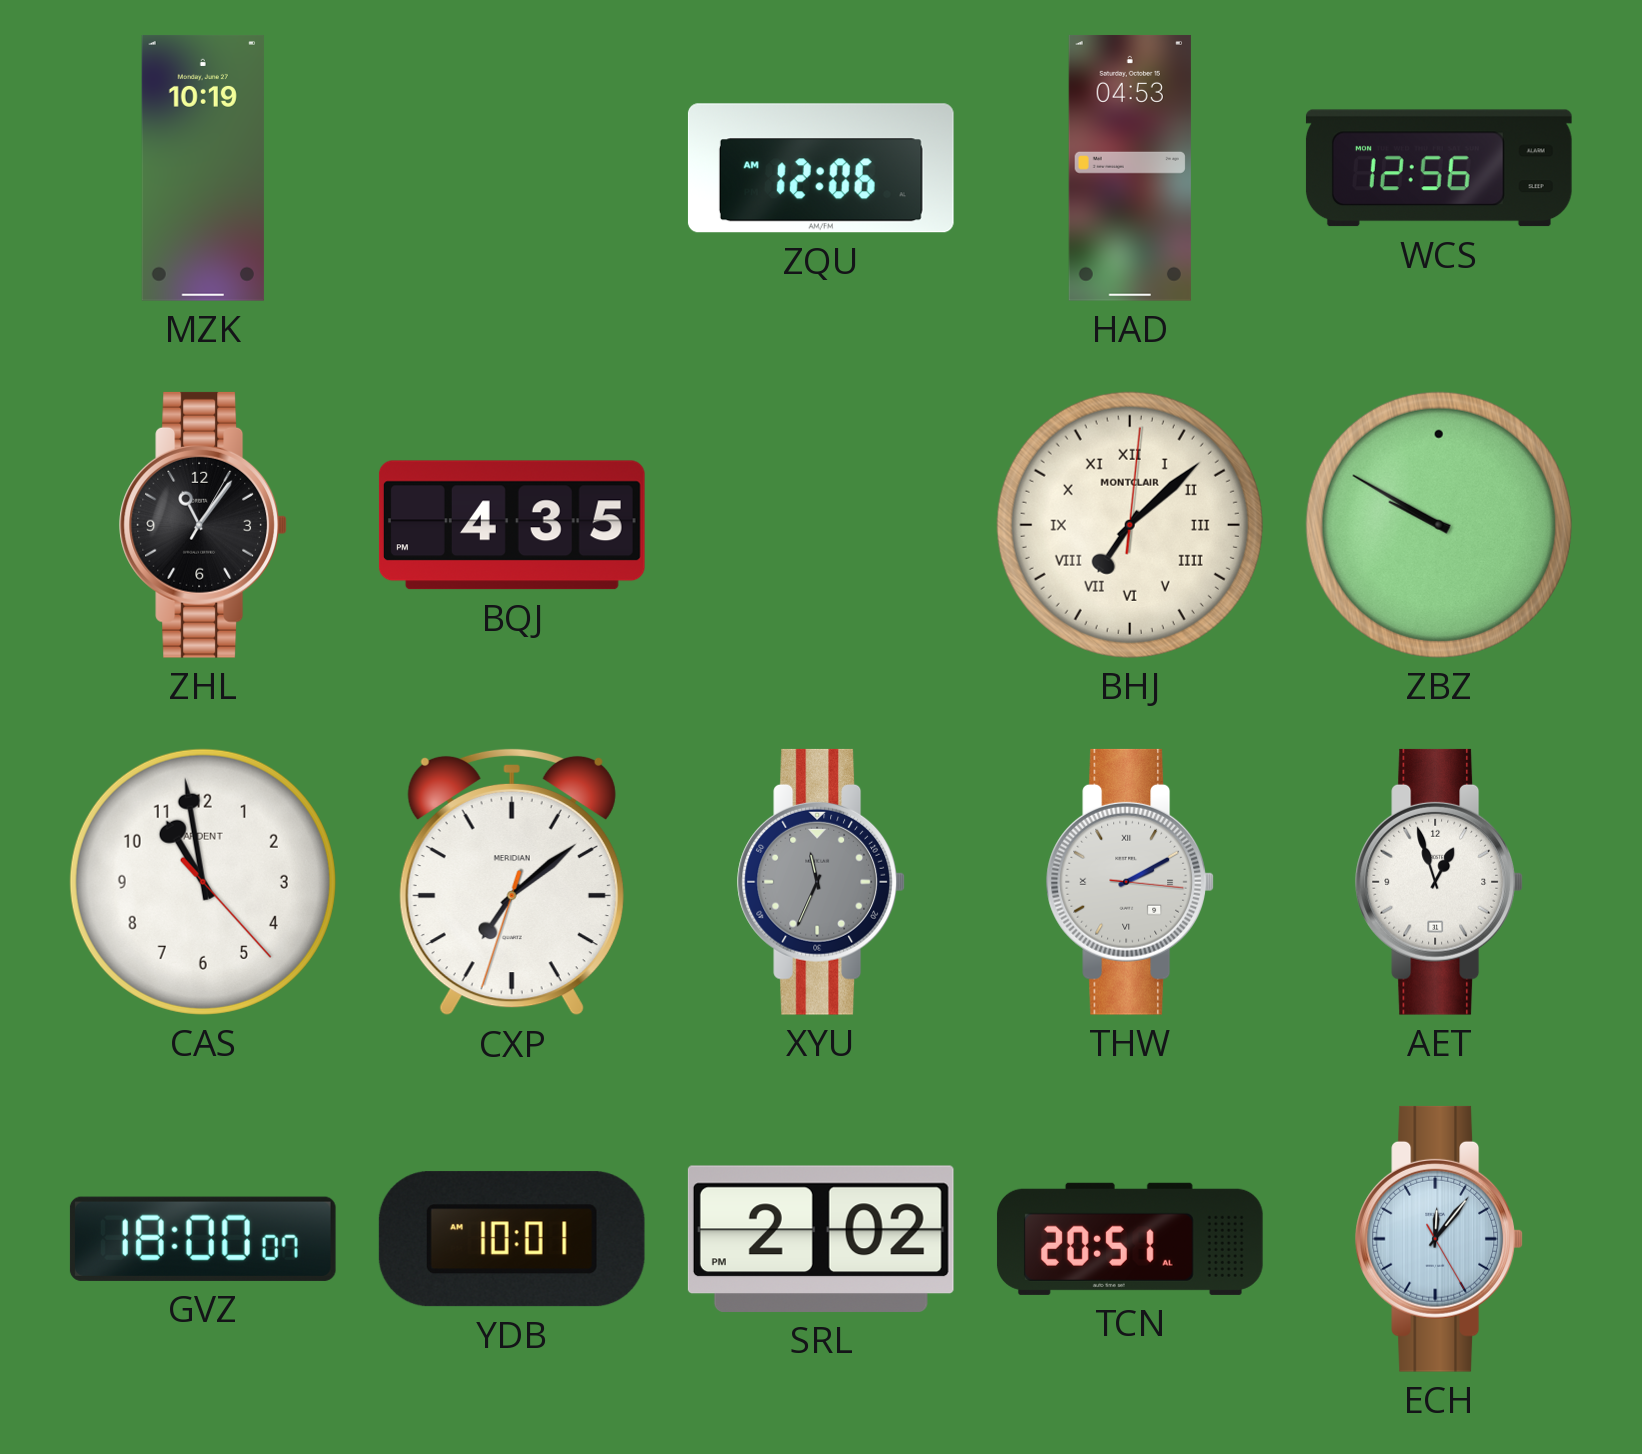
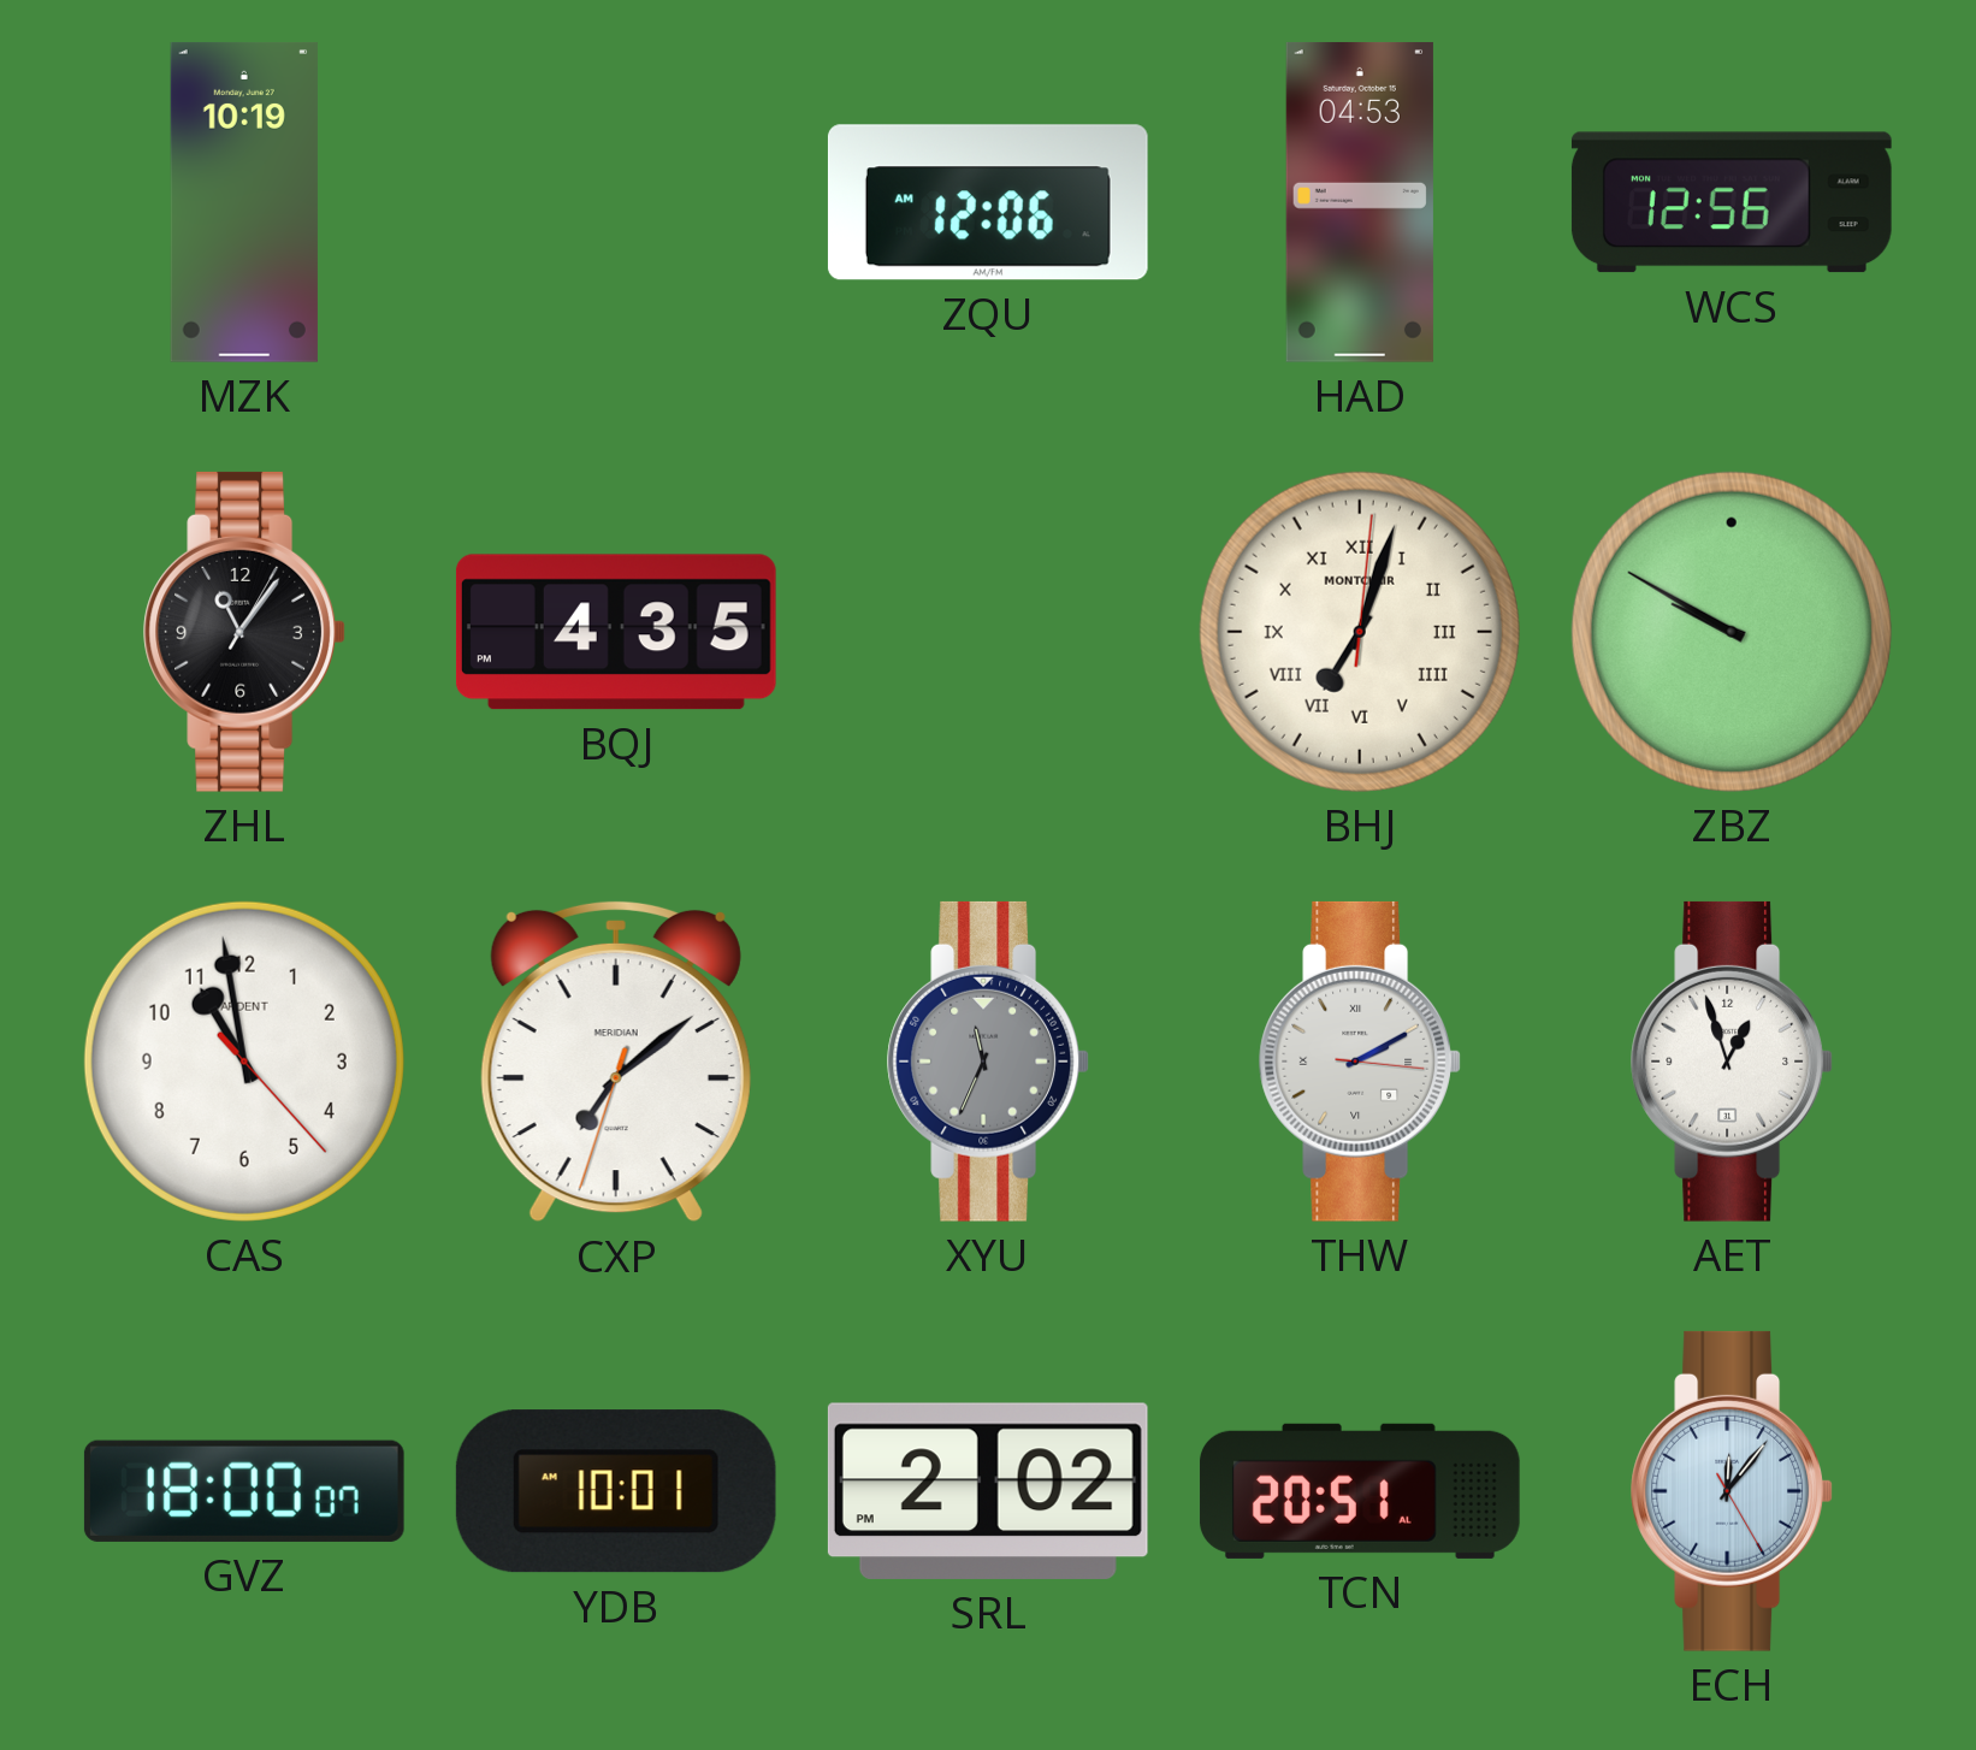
BHJ: 7:08 -> 7:03 (1360, 632)
